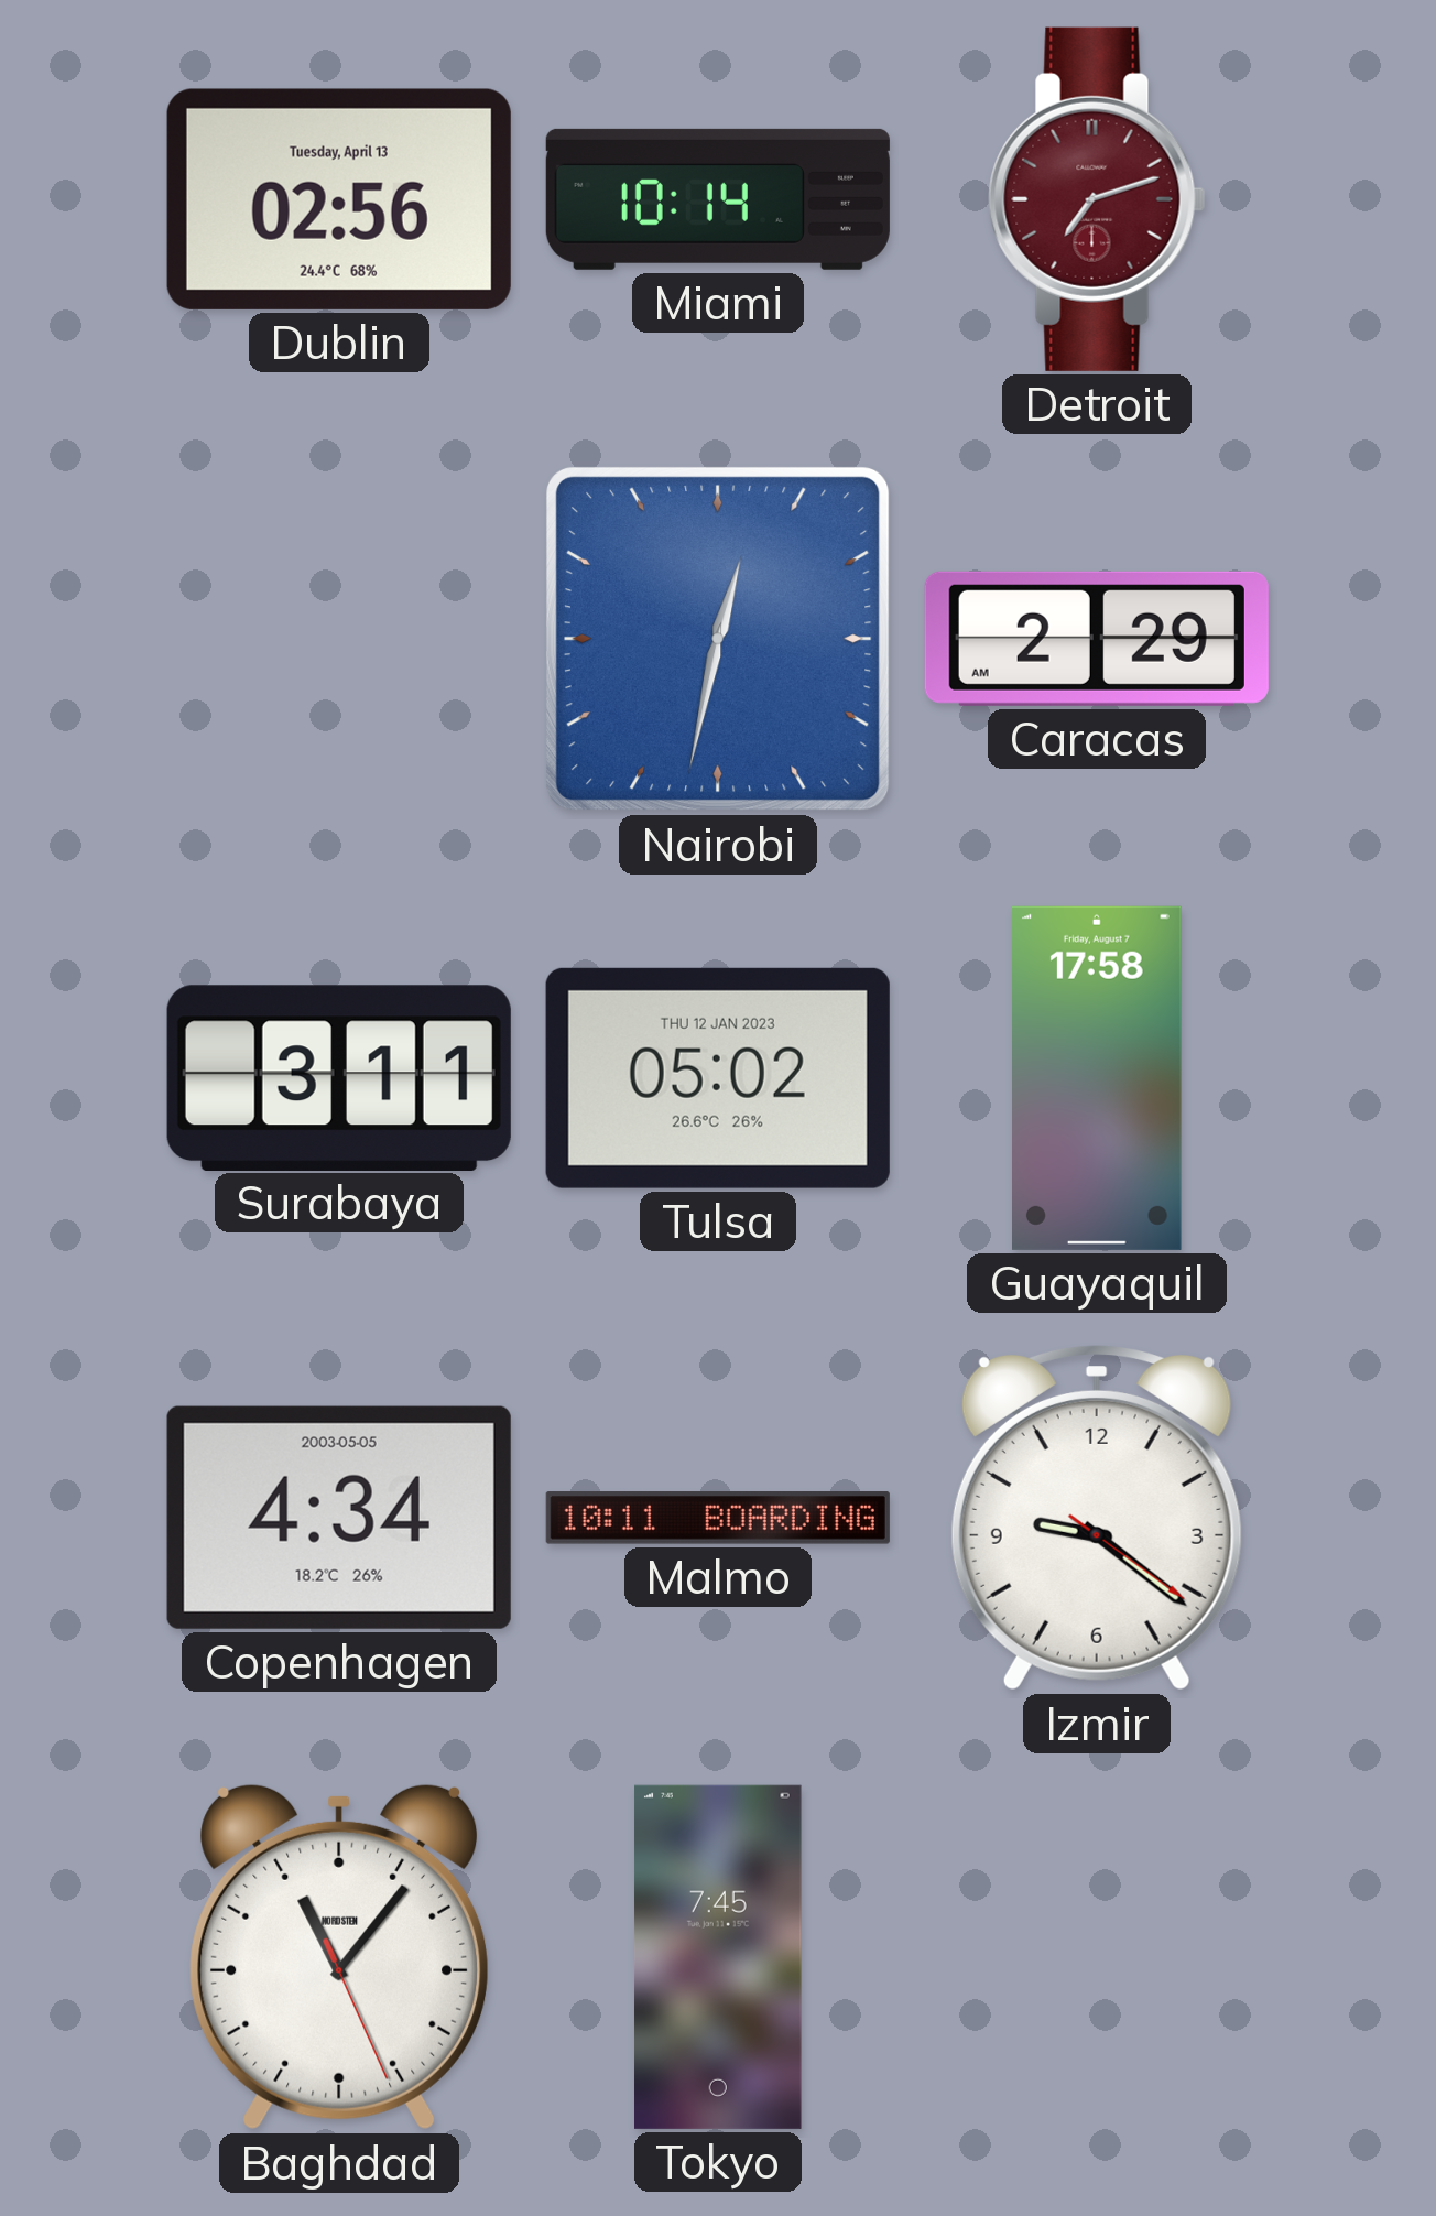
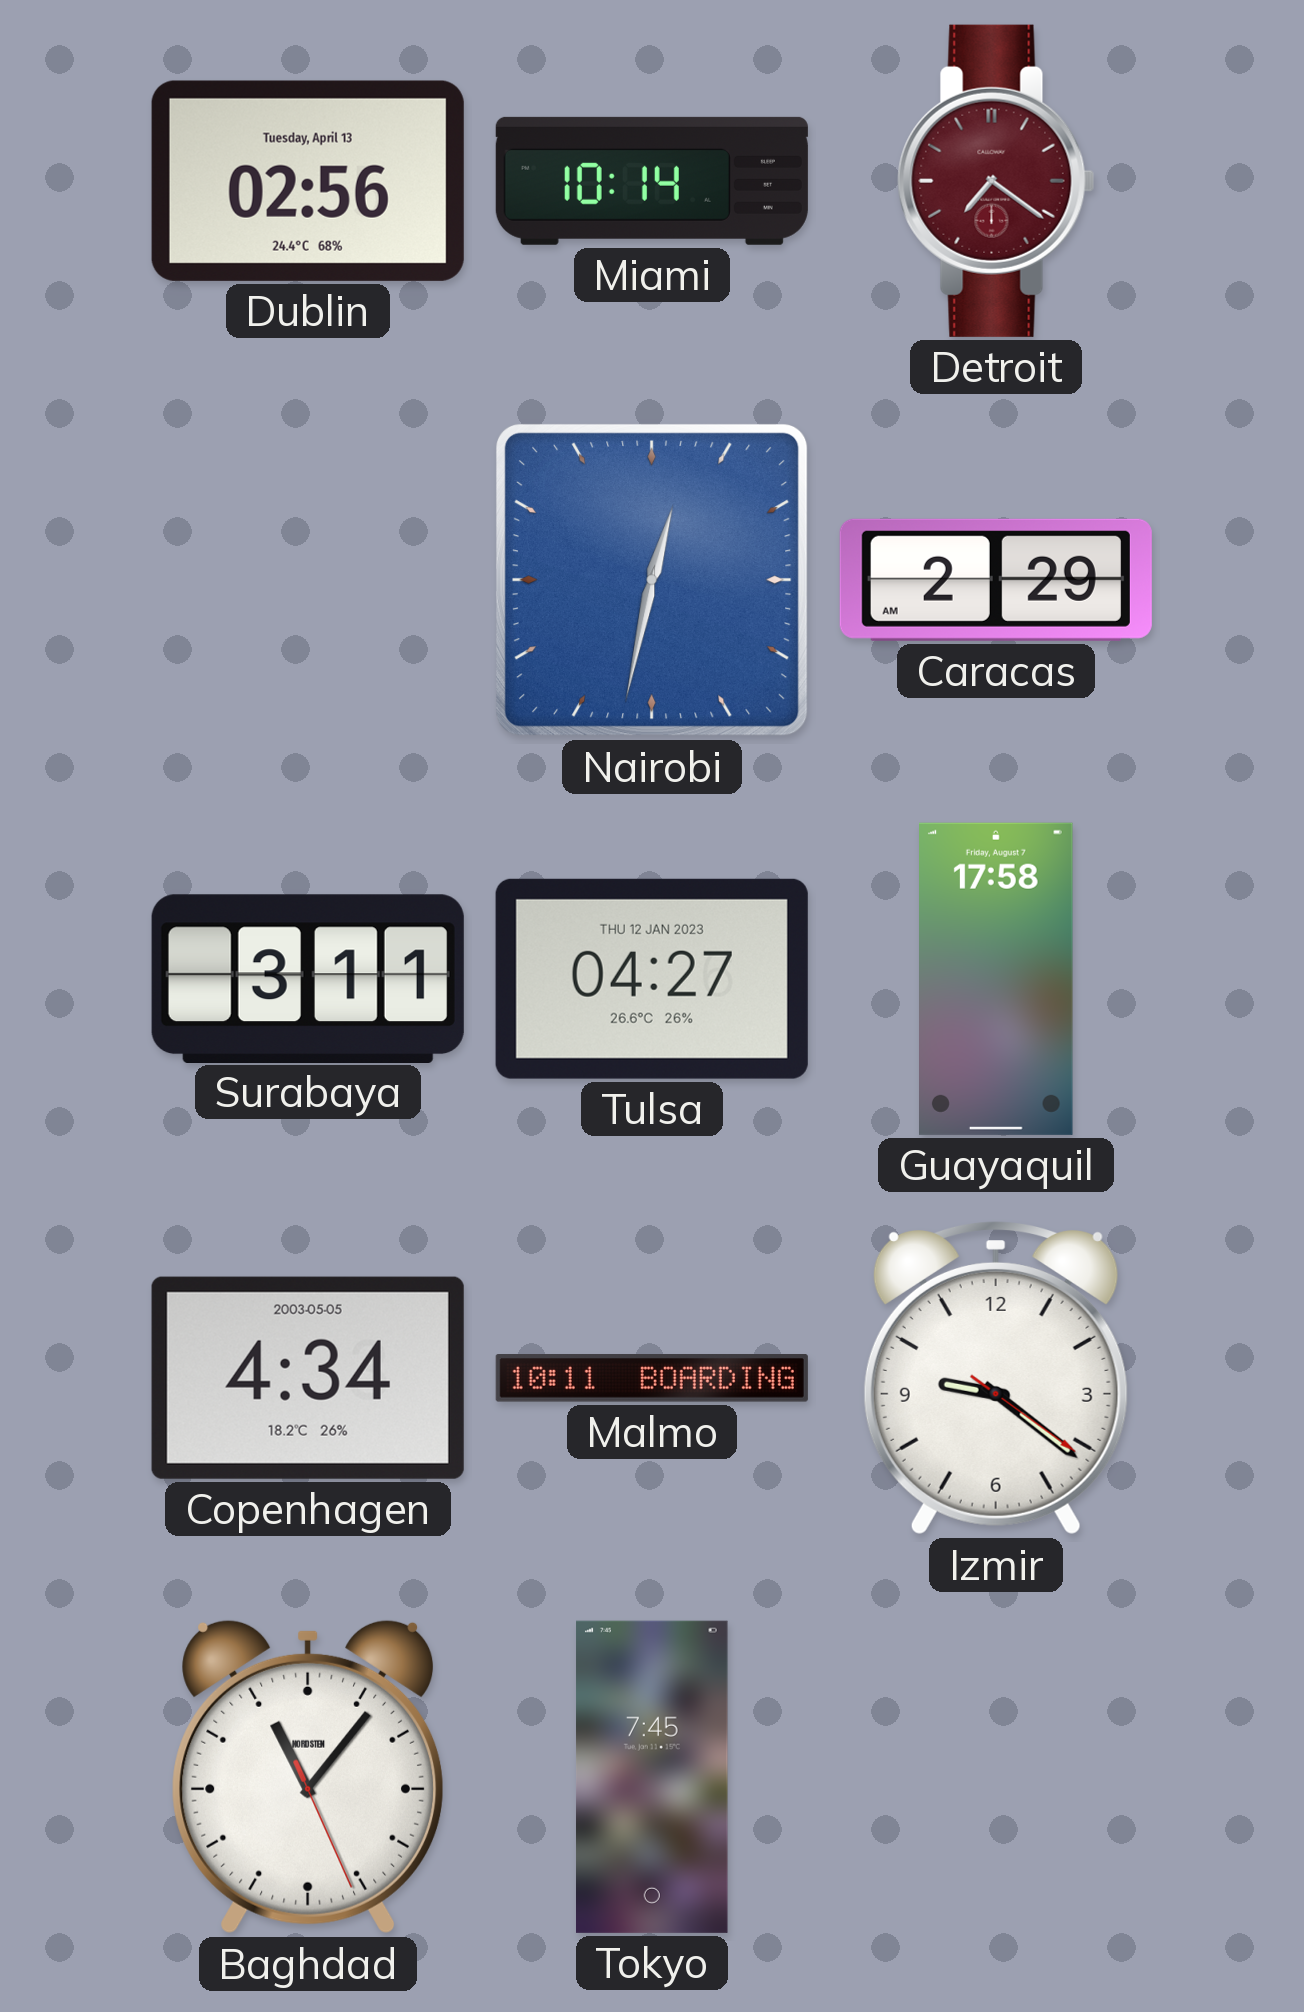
Detroit: 7:12 -> 7:21 (996, 181)
Tulsa: 05:02 -> 04:27 (652, 979)
